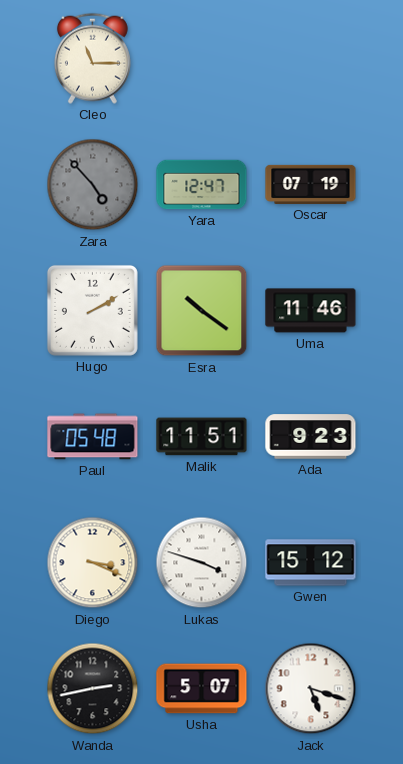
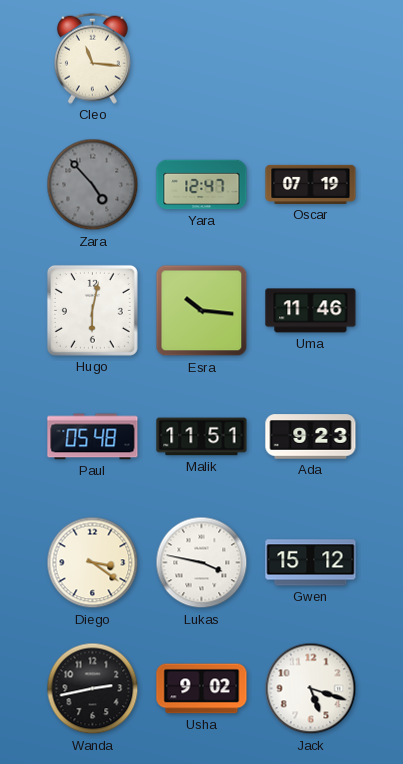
Cleo: 11:15 -> 11:16 (92, 58)
Hugo: 2:10 -> 6:02 (92, 310)
Esra: 10:21 -> 10:16 (202, 311)
Diego: 3:19 -> 3:21 (93, 563)
Lukas: 3:48 -> 3:47 (202, 563)
Usha: 5:07 -> 9:02 (202, 689)
